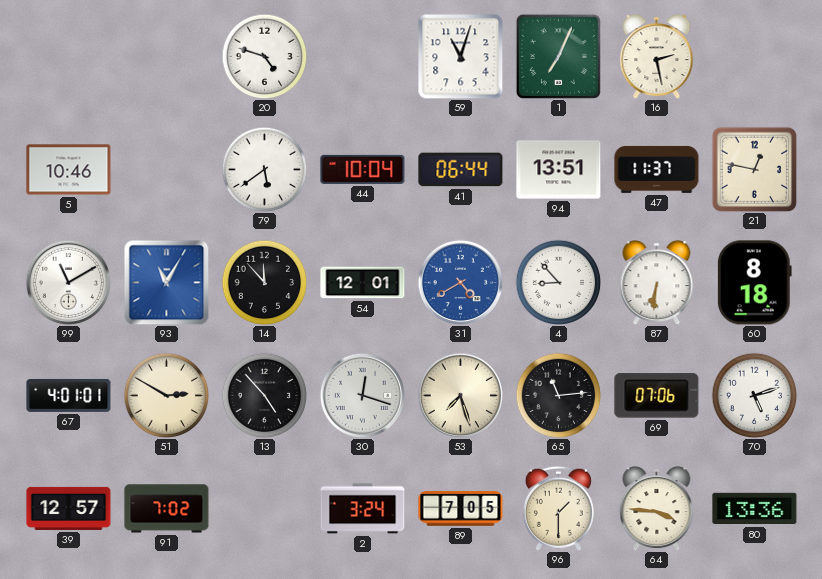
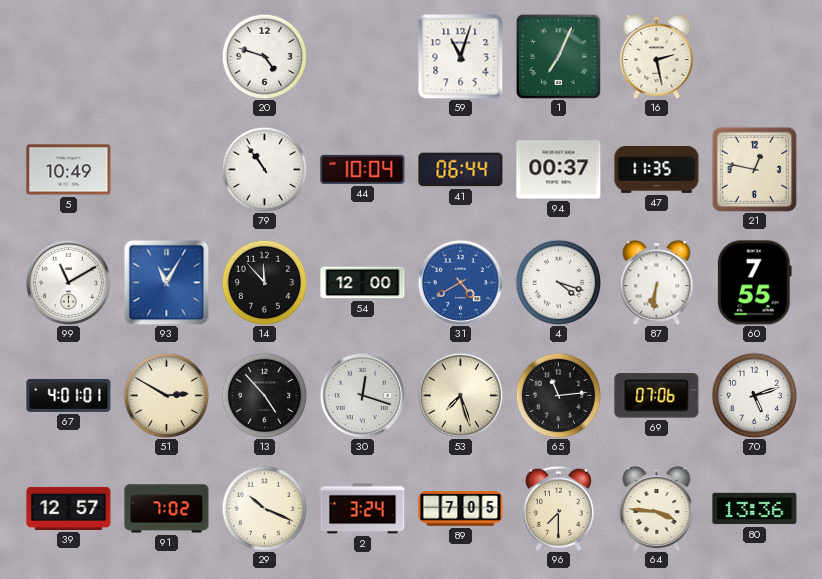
5: 10:46 -> 10:49 (69, 170)
79: 5:39 -> 10:54 (264, 169)
94: 13:51 -> 00:37 (559, 170)
47: 11:37 -> 11:35 (657, 169)
54: 12:01 -> 12:00 (363, 283)
4: 8:53 -> 4:18 (558, 282)
60: 8:18 -> 7:55 (754, 283)
29: none -> 10:19 (264, 508)
96: 1:30 -> 7:30 (558, 508)
